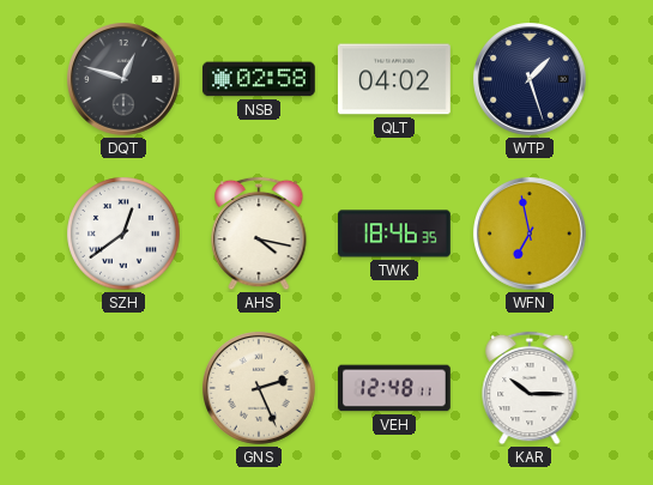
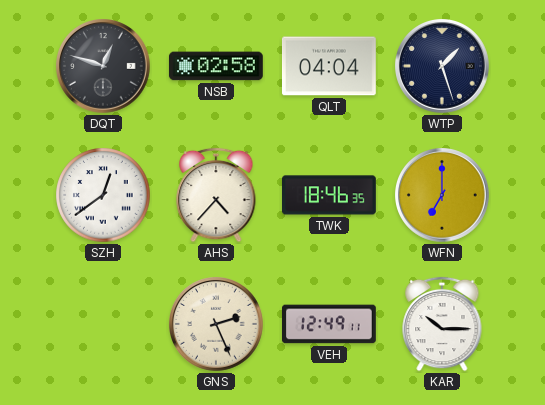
QLT: 04:02 -> 04:04 (329, 66)
AHS: 4:17 -> 4:37 (216, 195)
WFN: 6:58 -> 7:00 (443, 196)
VEH: 12:48 -> 12:49 (330, 324)
